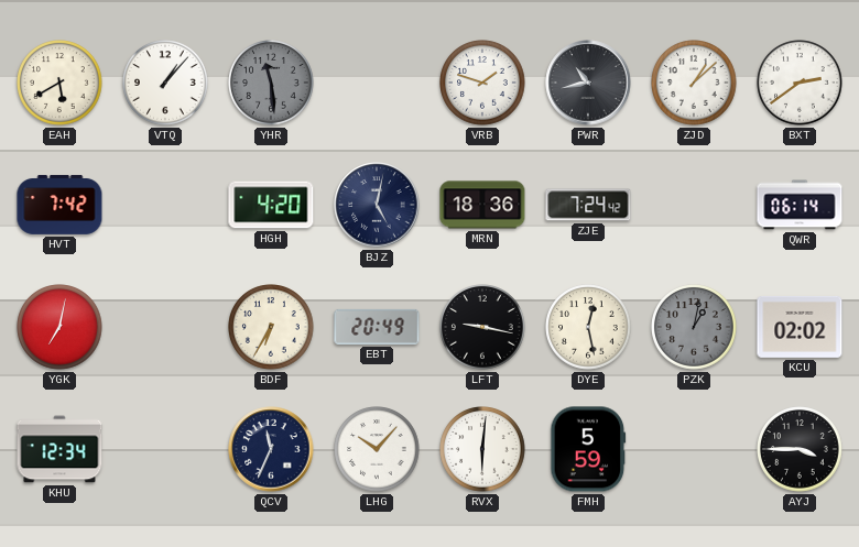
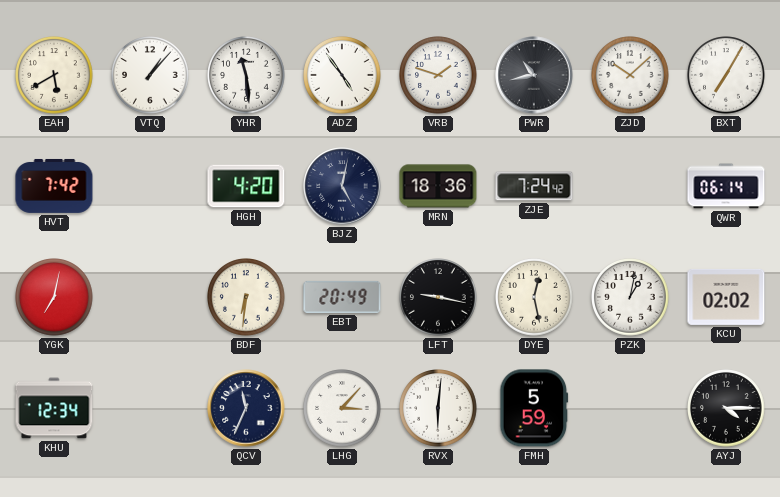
YHR dial: grey -> white (246, 75)
ADZ: none -> 4:54 (342, 75)
ZJD: 1:08 -> 10:08 (630, 75)
BXT: 2:39 -> 7:05 (726, 75)
BDF: 6:35 -> 6:31 (246, 297)
PZK dial: grey -> white (630, 297)
LHG: 10:07 -> 3:07 (342, 408)
AYJ: 3:45 -> 4:15 (726, 408)
